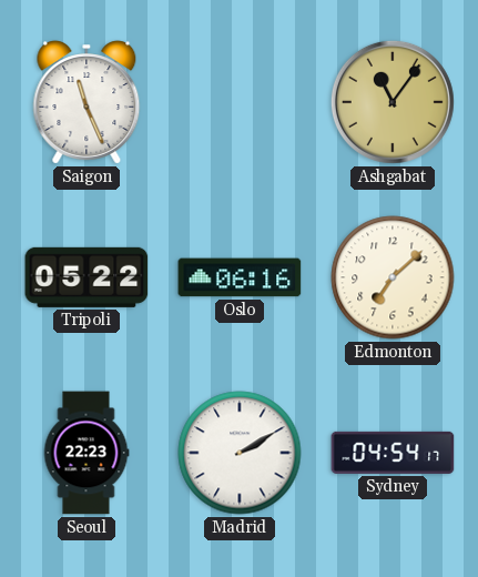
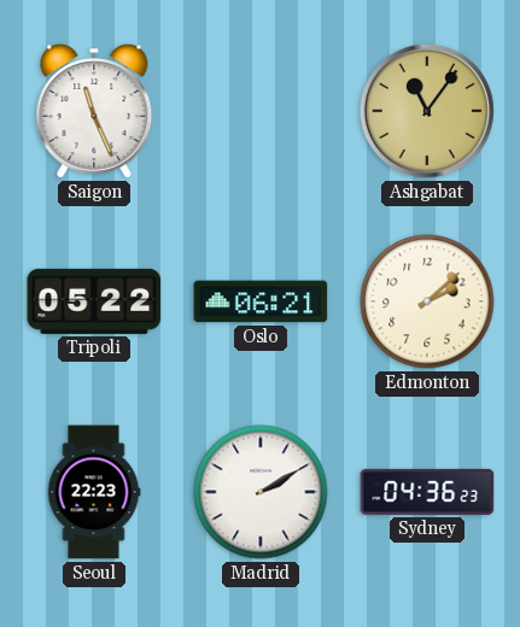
Oslo: 06:16 -> 06:21 (261, 301)
Edmonton: 7:08 -> 2:08 (427, 301)
Sydney: 04:54 -> 04:36 (427, 492)
